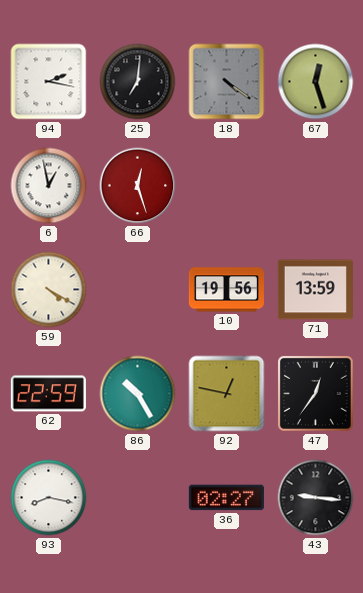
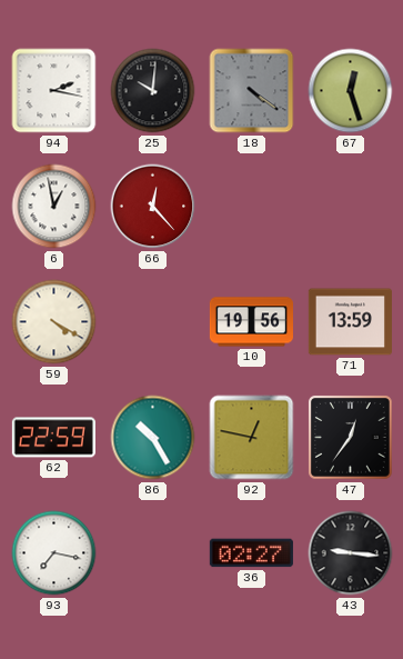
25: 7:01 -> 10:01 (153, 91)
66: 12:27 -> 12:23 (153, 207)
93: 8:17 -> 7:17 (54, 553)
